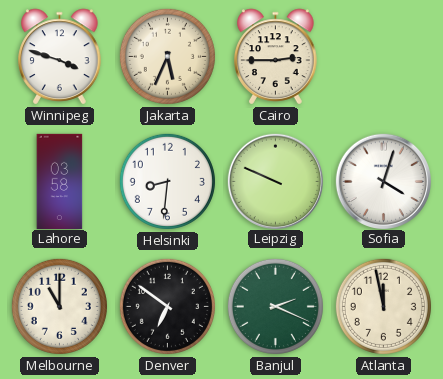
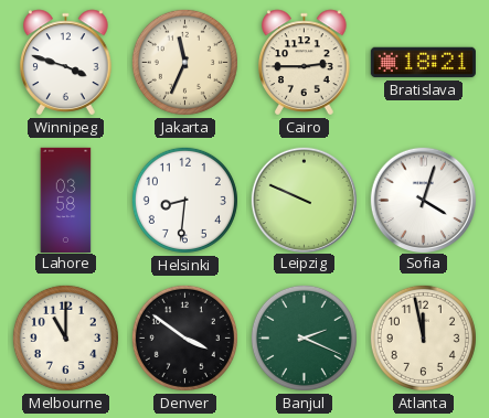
Jakarta: 5:34 -> 11:34 (184, 62)
Bratislava: none -> 18:21 (423, 63)
Denver: 6:51 -> 3:51 (184, 337)
